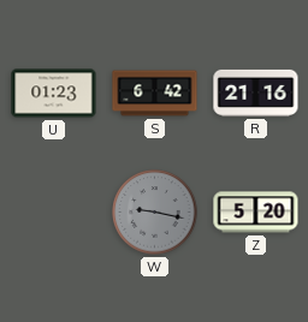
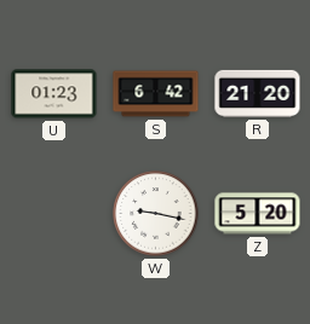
R: 21:16 -> 21:20 (258, 93)
W dial: grey -> white (156, 214)
